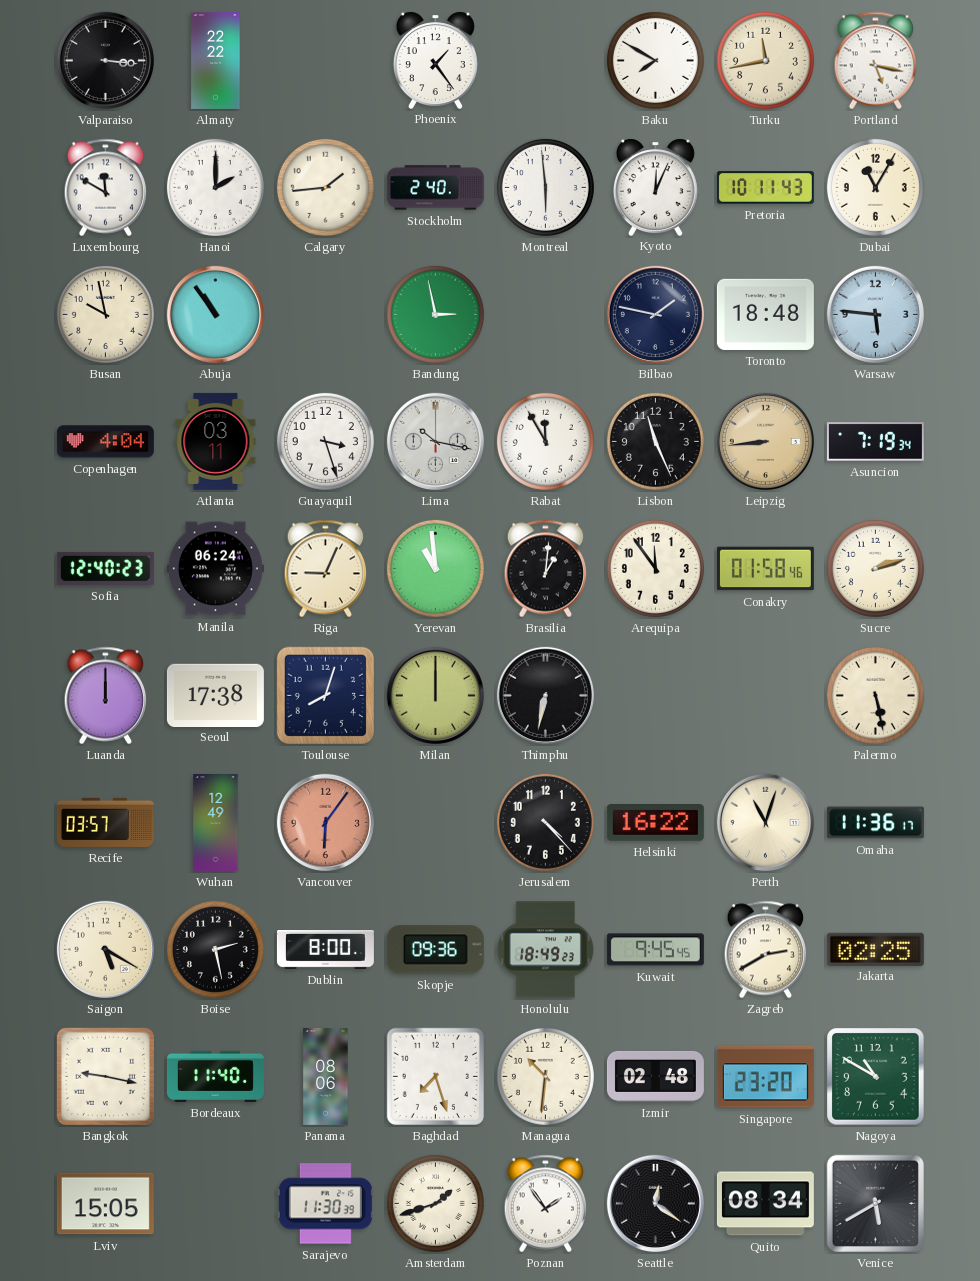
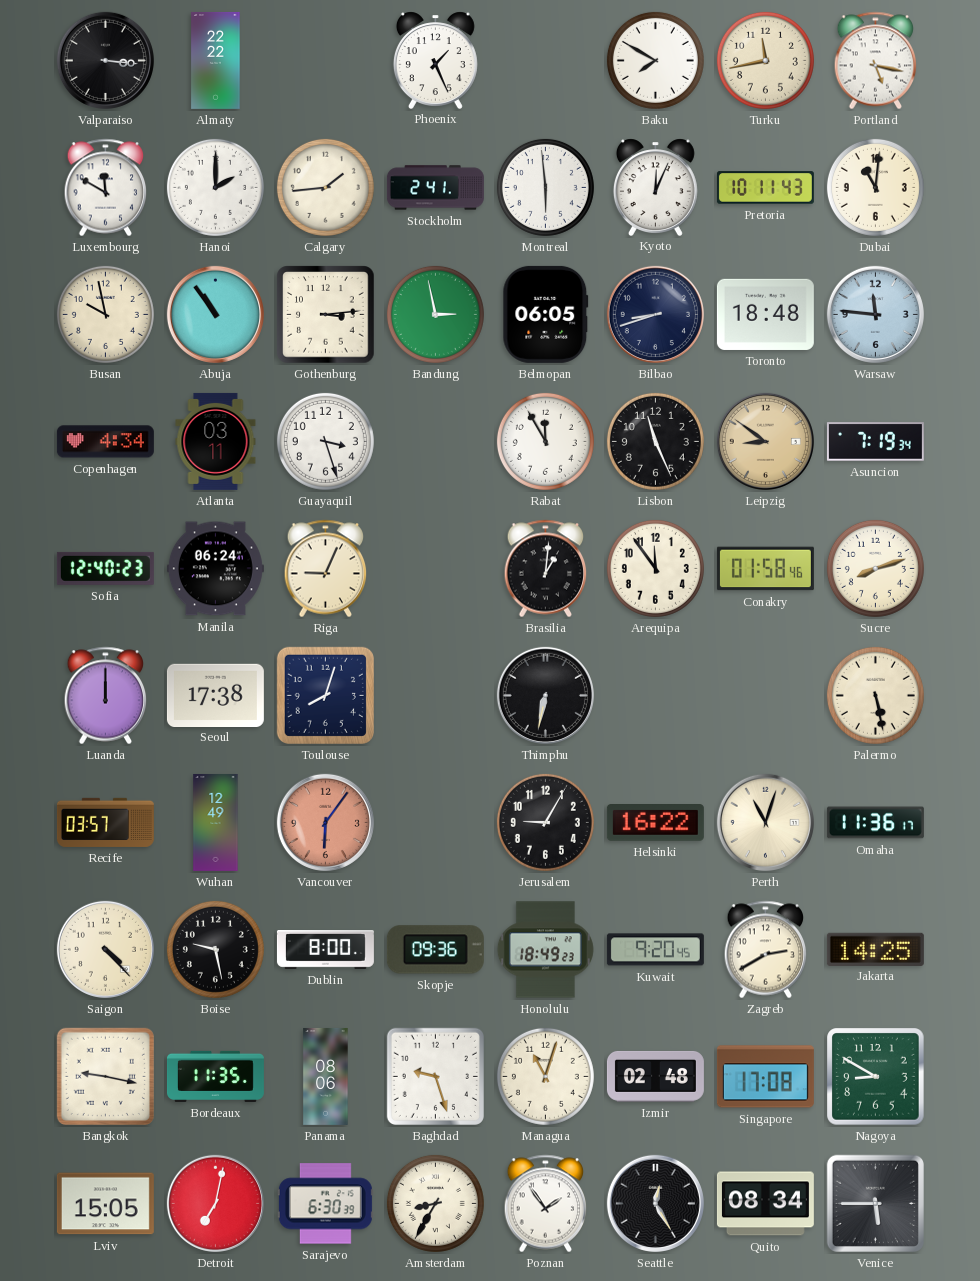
Phoenix: 1:24 -> 1:26 (435, 60)
Stockholm: 2:40 -> 2:41 (435, 188)
Dubai: 11:05 -> 11:01 (875, 187)
Gothenburg: none -> 3:14 (326, 315)
Belmopan: none -> 06:05 (546, 314)
Bilbao: 1:47 -> 8:42 (655, 314)
Warsaw: 5:46 -> 11:46 (875, 314)
Copenhagen: 4:04 -> 4:34 (105, 442)
Lima: 10:17 -> none (435, 441)
Leipzig: 8:44 -> 8:51 (765, 441)
Yerevan: 10:59 -> none (435, 568)
Sucre: 2:12 -> 8:12 (875, 568)
Milan: 12:00 -> none (435, 695)
Jerusalem: 4:23 -> 9:05 (545, 822)
Saigon: 5:20 -> 4:23 (105, 949)
Boise: 2:28 -> 9:28 (215, 949)
Kuwait: 9:45 -> 9:20 (655, 950)
Jakarta: 02:25 -> 14:25 (875, 949)
Bordeaux: 11:40 -> 11:35 (215, 1076)
Baghdad: 7:27 -> 9:27 (435, 1076)
Managua: 10:31 -> 11:03 (545, 1076)
Singapore: 23:20 -> 17:08 (765, 1077)
Nagoya: 10:50 -> 8:50 (876, 1077)
Detroit: none -> 7:02 (215, 1203)
Sarajevo: 11:30 -> 6:30 (325, 1204)
Amsterdam: 1:42 -> 8:35 (435, 1203)
Seattle: 12:21 -> 12:25 (655, 1203)
Venice: 5:40 -> 5:45 (875, 1203)
